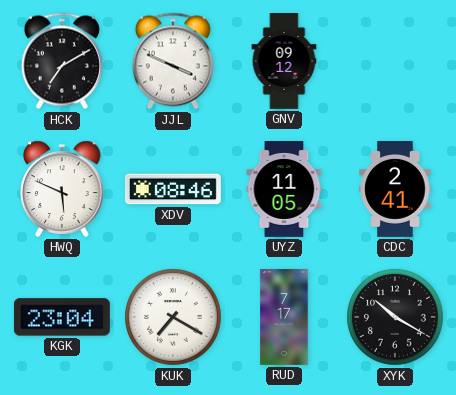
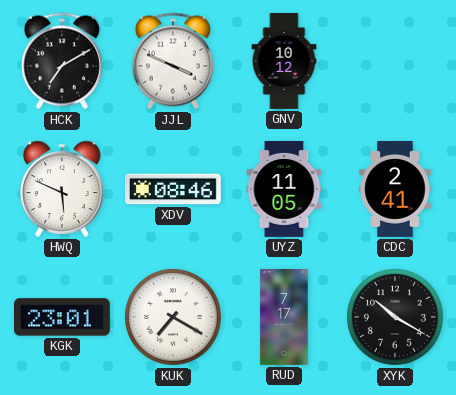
GNV: 09:12 -> 10:12 (284, 62)
KGK: 23:04 -> 23:01 (62, 317)
